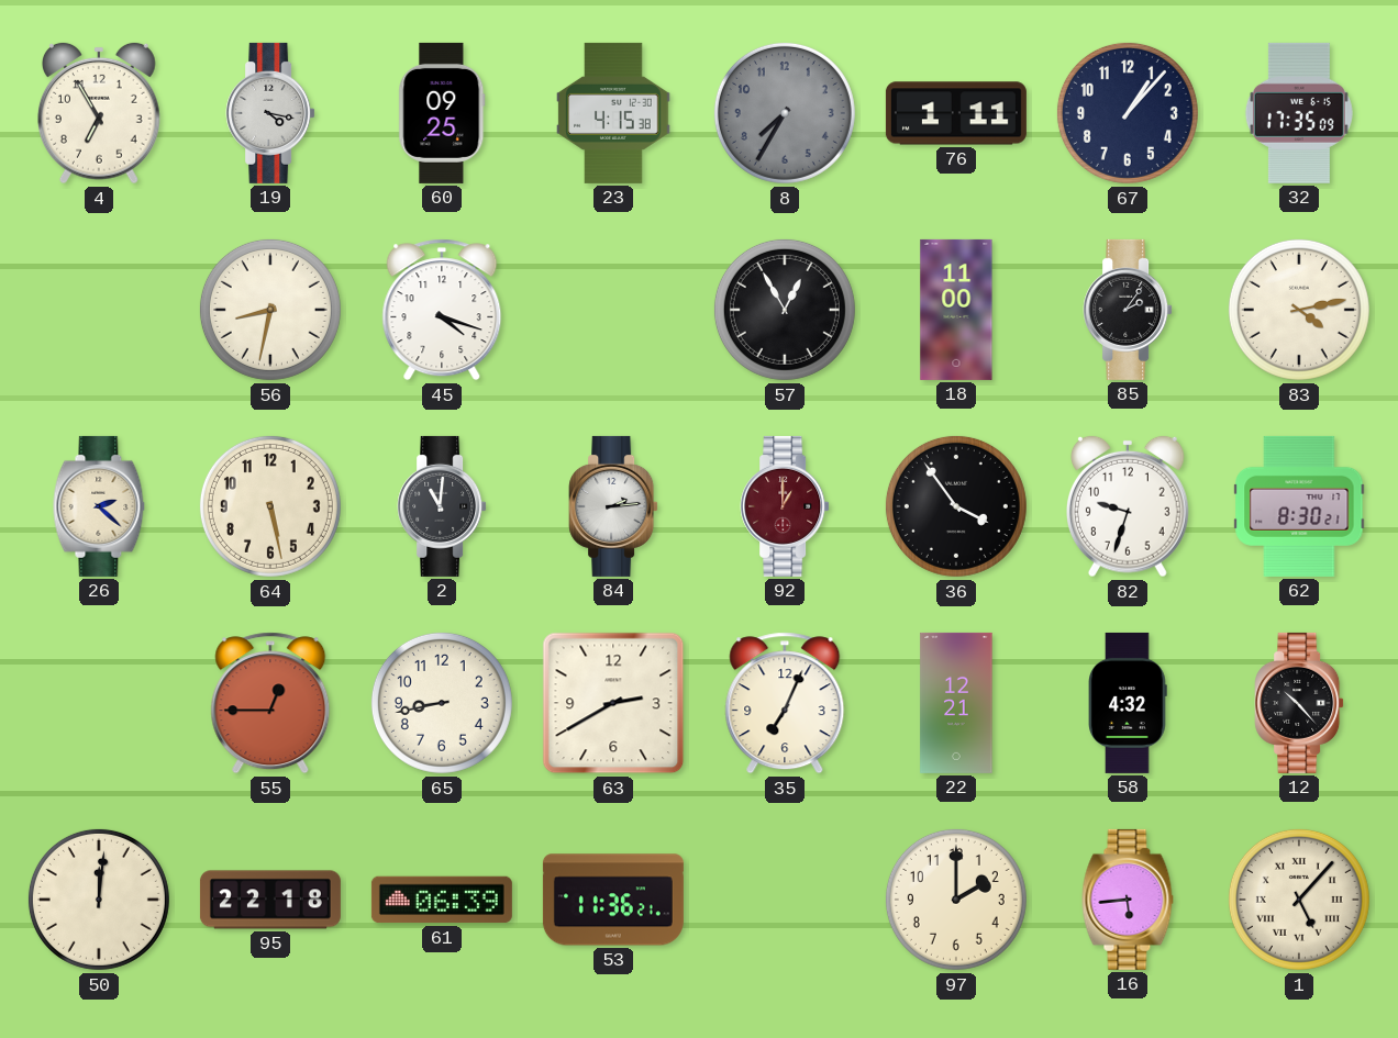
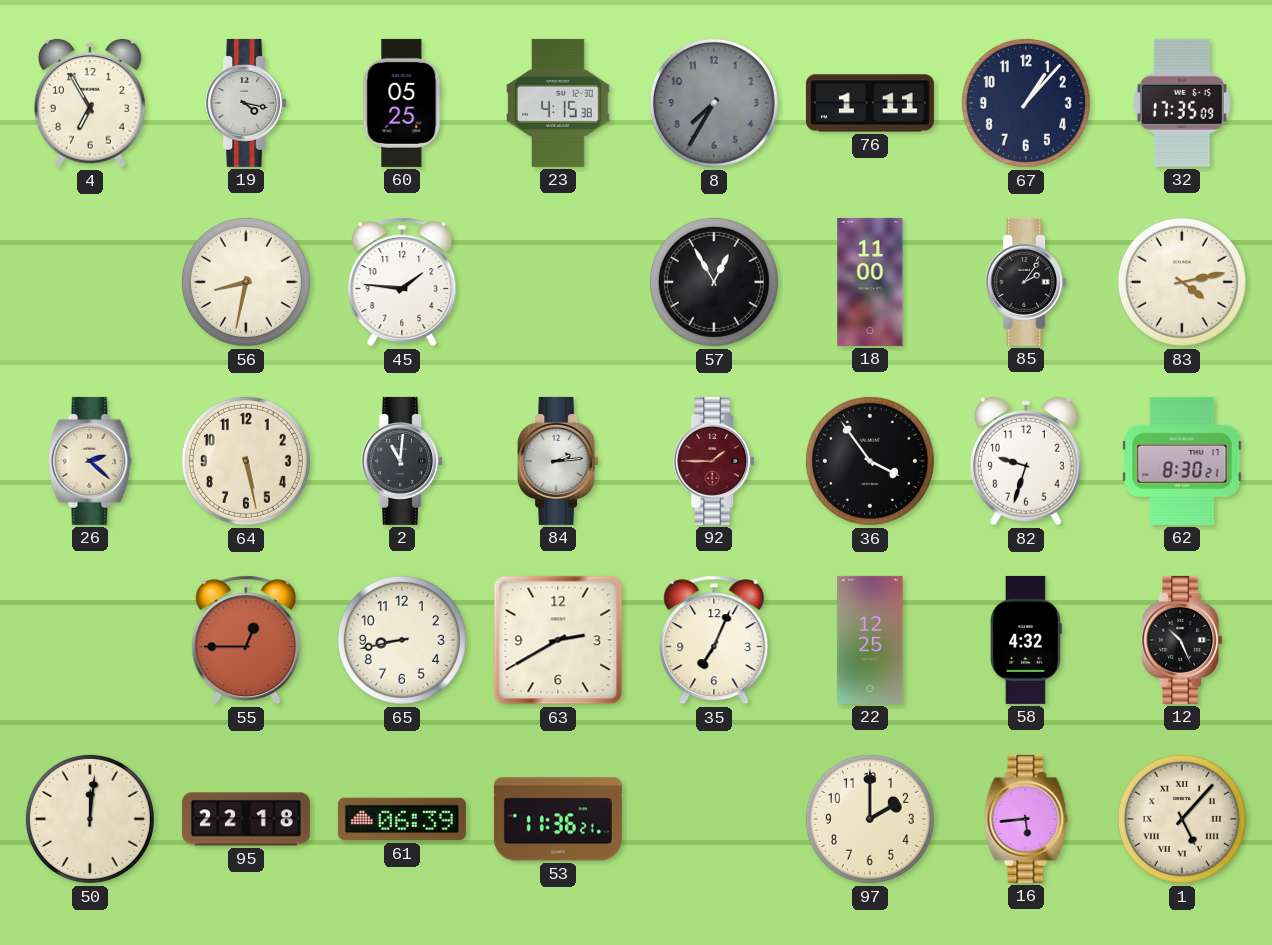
60: 09:25 -> 05:25 (402, 103)
45: 4:18 -> 1:46 (402, 282)
92: 1:00 -> 1:45 (714, 461)
22: 12:21 -> 12:25 (870, 640)
12: 10:23 -> 10:26 (1182, 640)
